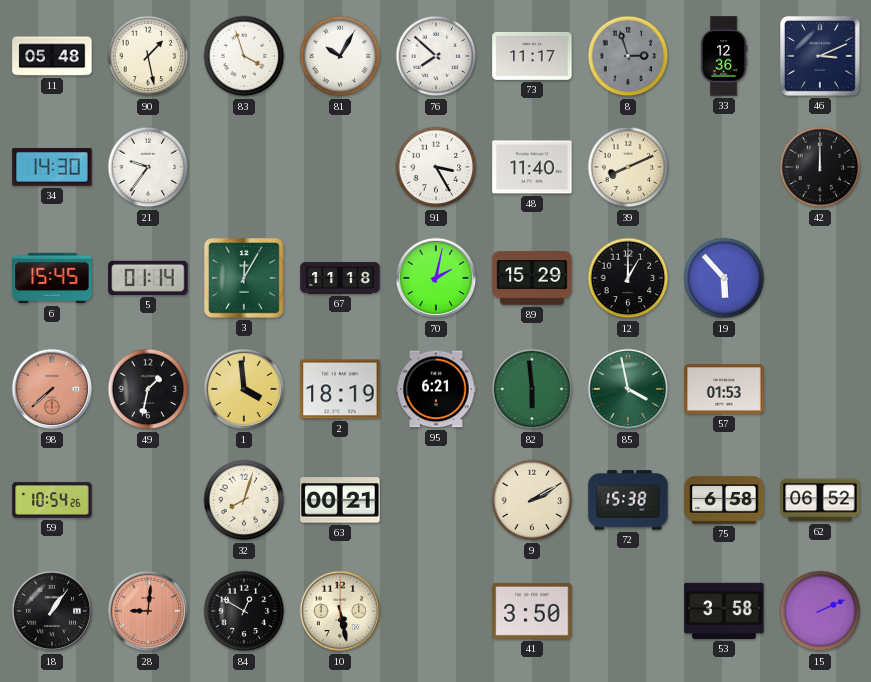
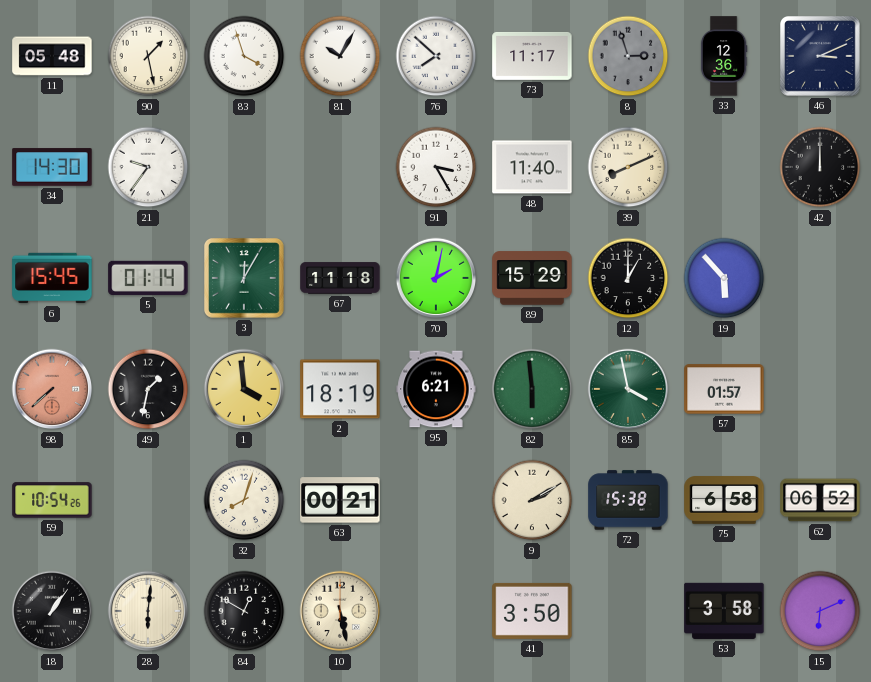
57: 01:53 -> 01:57 (724, 389)
28: 9:01 -> 6:01 (148, 611)
28 dial: salmon -> cream (148, 611)
15: 2:11 -> 6:11 (820, 611)
